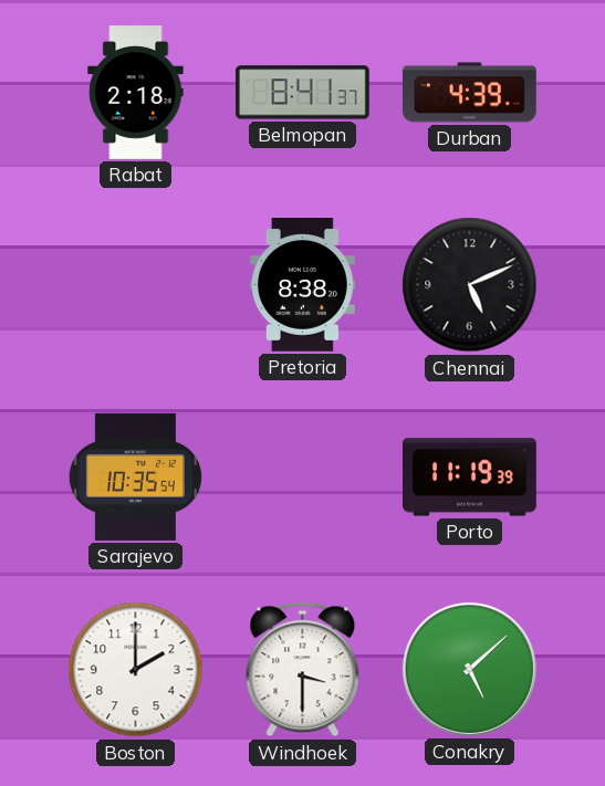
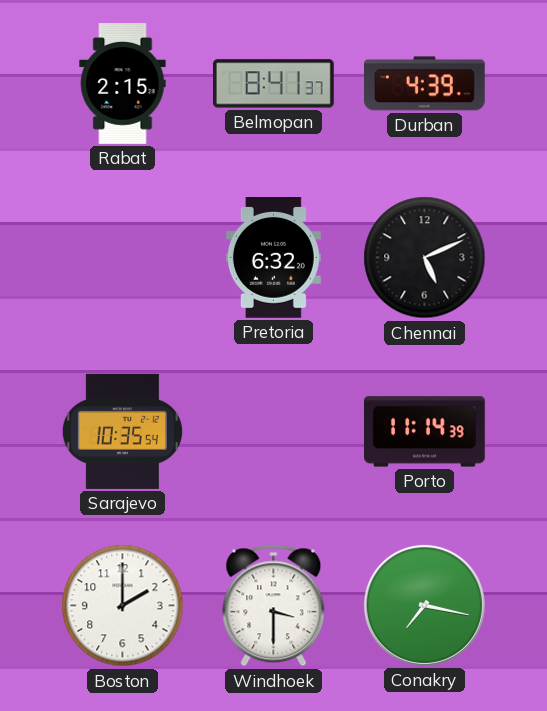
Rabat: 2:18 -> 2:15 (123, 84)
Pretoria: 8:38 -> 6:32 (273, 258)
Porto: 11:19 -> 11:14 (425, 432)
Conakry: 5:08 -> 7:17 (424, 605)
